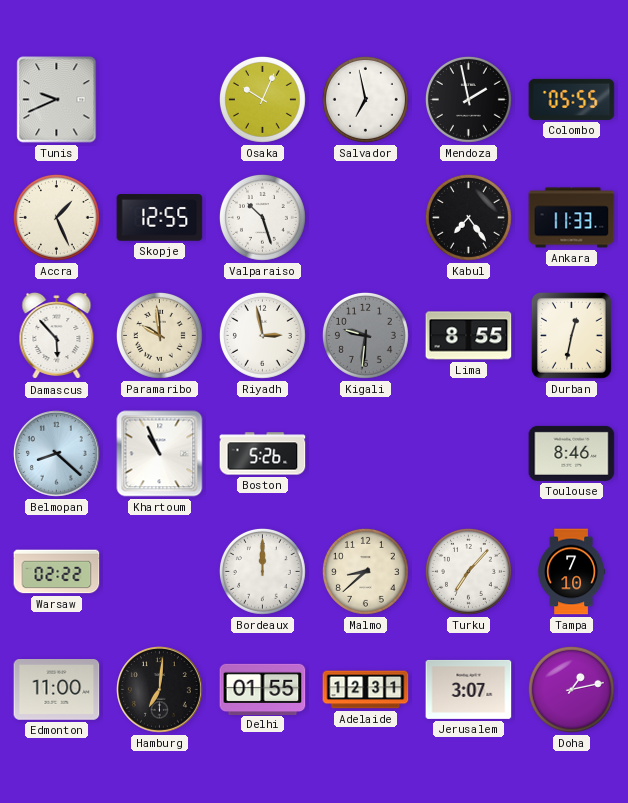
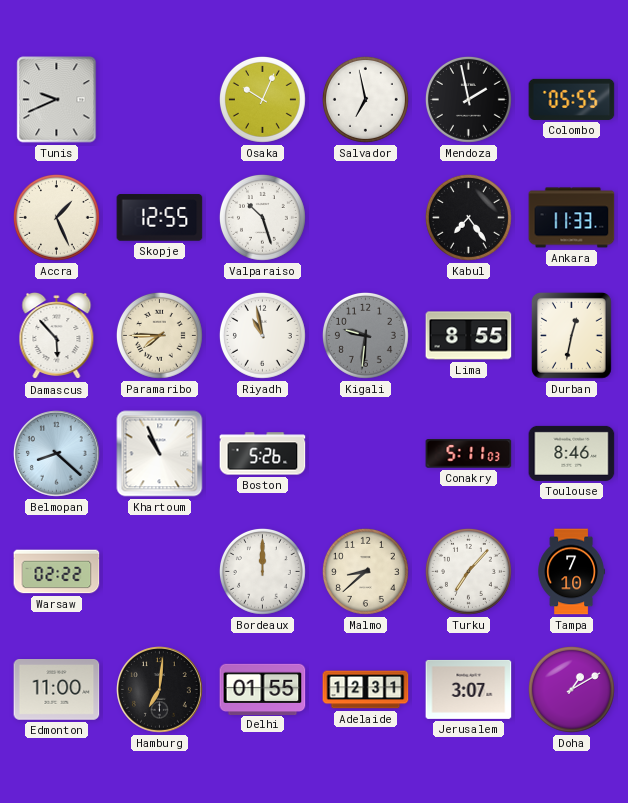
Paramaribo: 9:59 -> 7:45 (159, 335)
Riyadh: 2:58 -> 10:58 (262, 335)
Conakry: none -> 5:11 (469, 454)
Doha: 1:13 -> 1:10 (571, 689)
